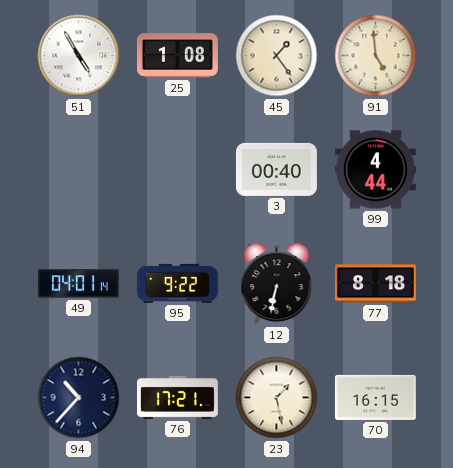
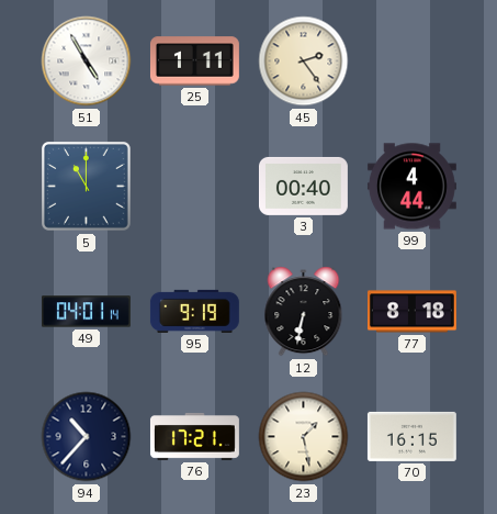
25: 1:08 -> 1:11 (194, 62)
45: 1:24 -> 2:24 (304, 62)
91: 4:59 -> none (376, 56)
5: none -> 11:00 (87, 187)
95: 9:22 -> 9:19 (194, 311)
